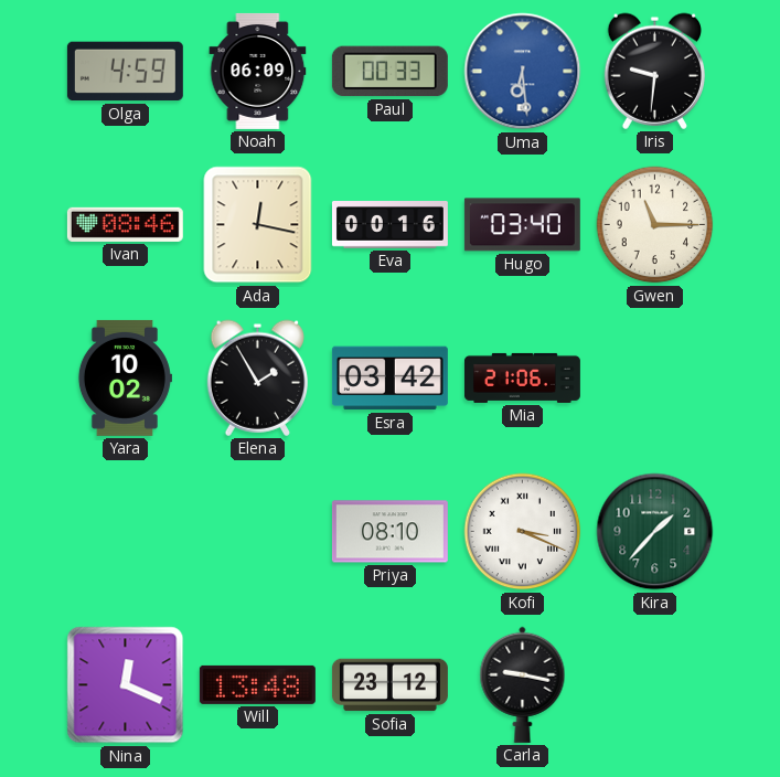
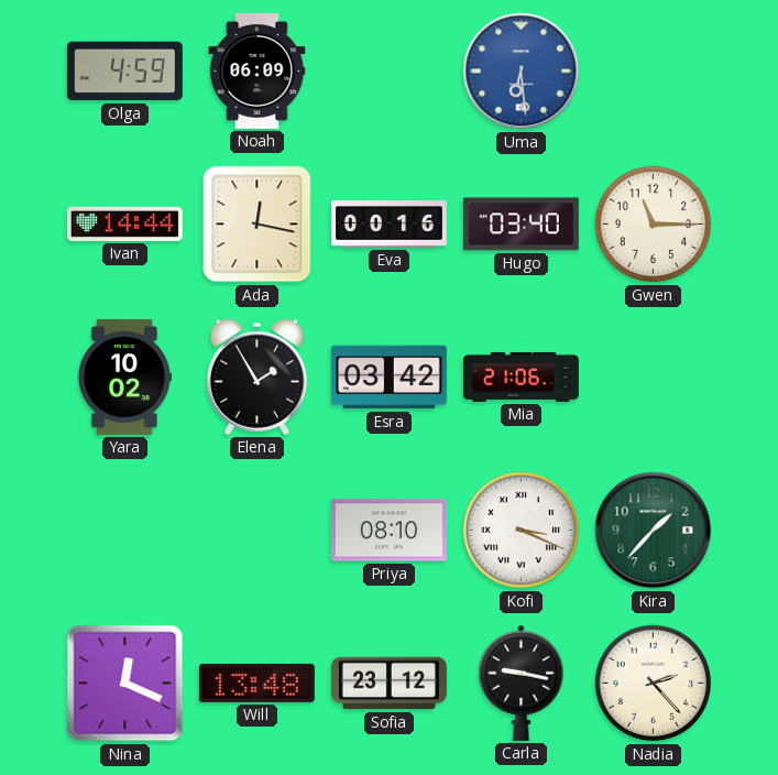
Paul: 00:33 -> none (389, 72)
Iris: 9:31 -> none (654, 71)
Ivan: 08:46 -> 14:44 (124, 223)
Nadia: none -> 2:23 (654, 684)
